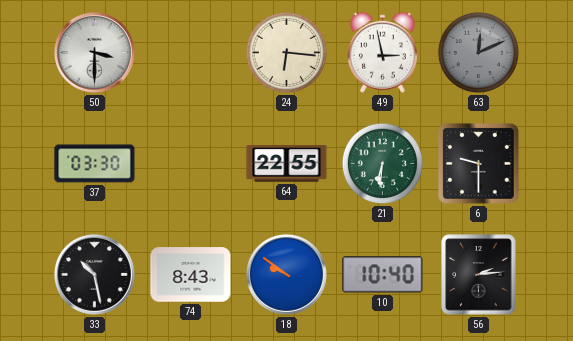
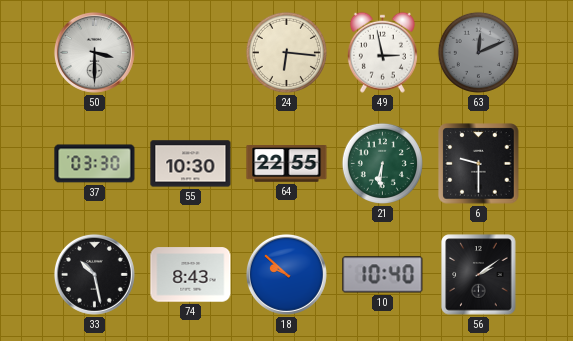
55: none -> 10:30 (191, 164)
18: 9:51 -> 9:52 (286, 274)
56: 2:14 -> 2:09 (479, 275)
